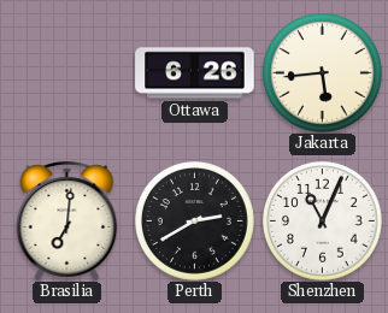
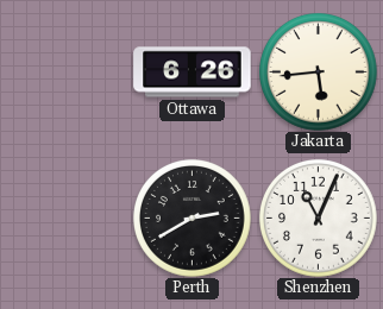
Brasilia: 7:01 -> none (67, 220)
